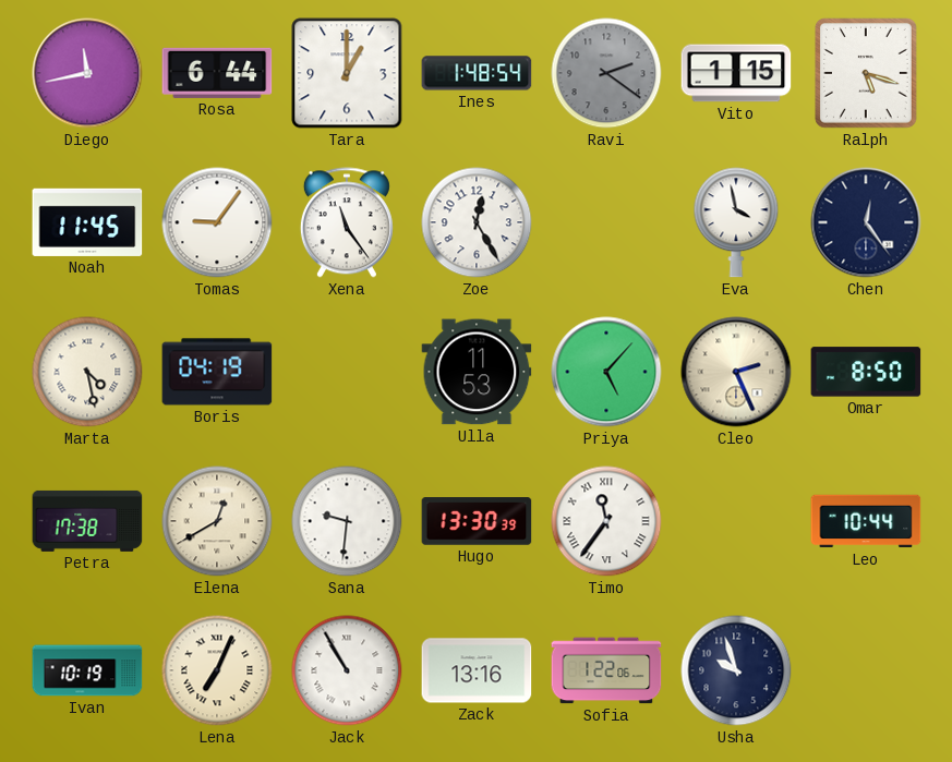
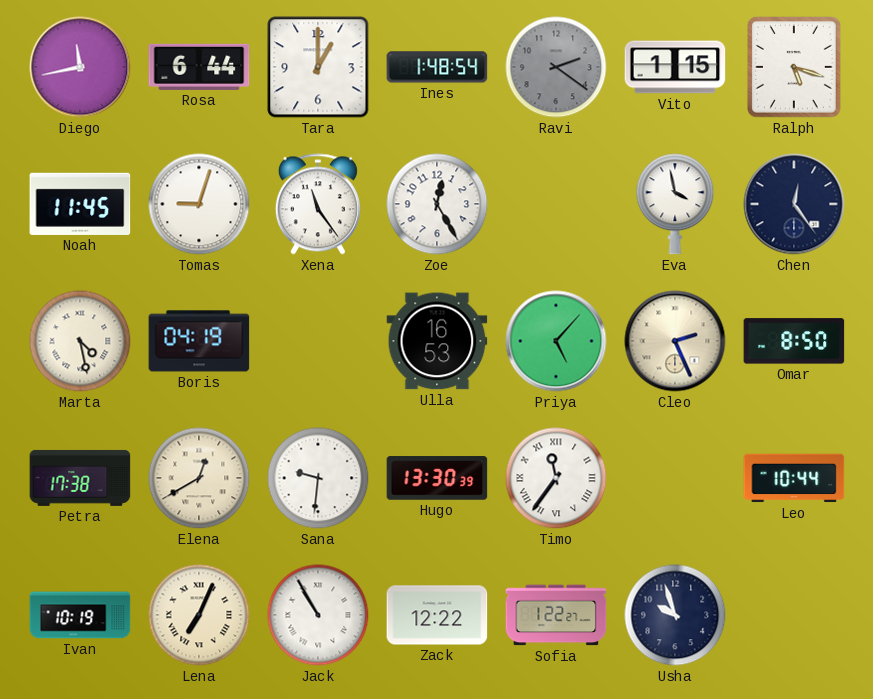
Tomas: 9:06 -> 9:03 (199, 204)
Ulla: 11:53 -> 16:53 (437, 341)
Zack: 13:16 -> 12:22 (437, 615)
Sofia: 1:22:06 -> 1:22:27 (556, 615)
